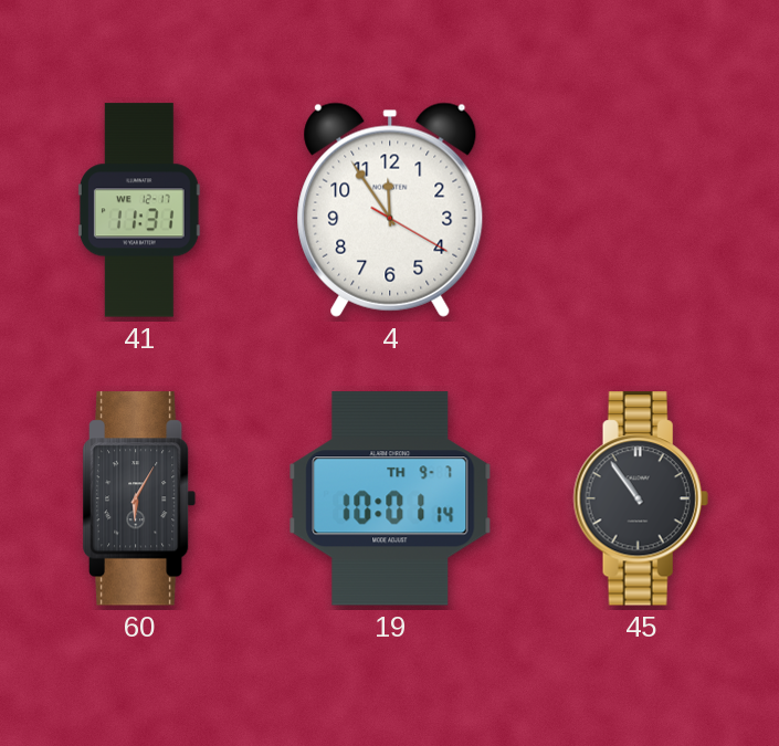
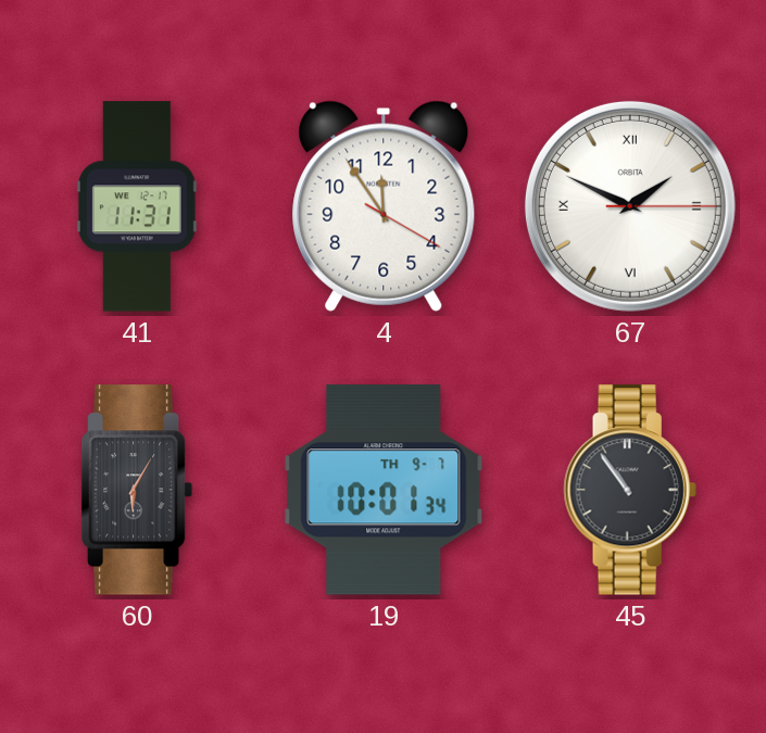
67: none -> 1:49 (630, 206)
19: 10:01:14 -> 10:01:34 (384, 490)
